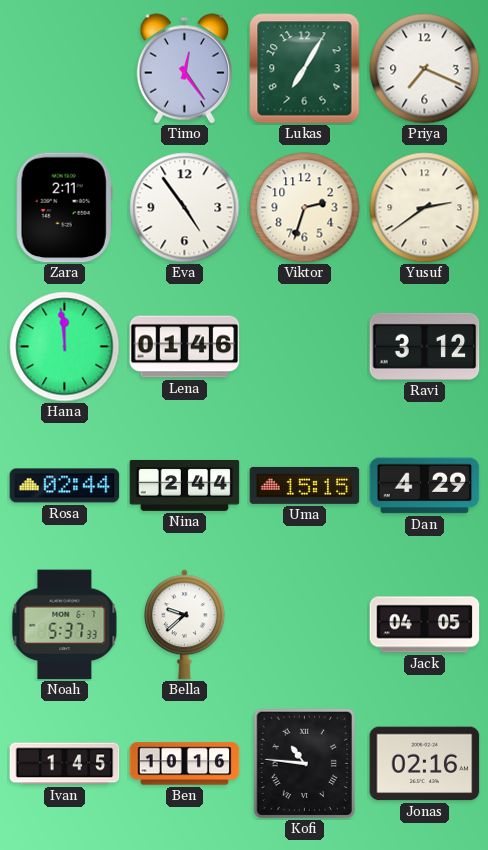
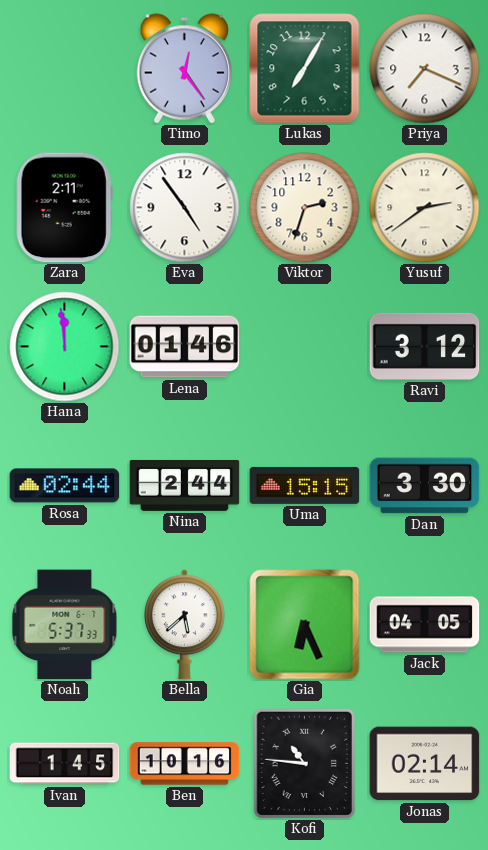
Dan: 4:29 -> 3:30 (425, 486)
Bella: 9:38 -> 5:38 (184, 625)
Gia: none -> 6:26 (305, 625)
Jonas: 02:16 -> 02:14 (425, 764)
